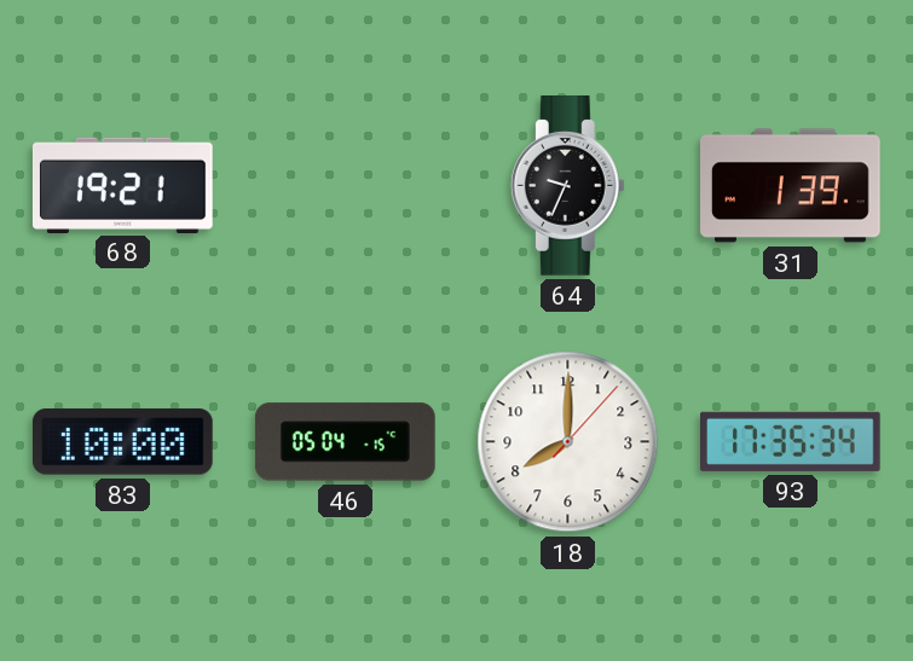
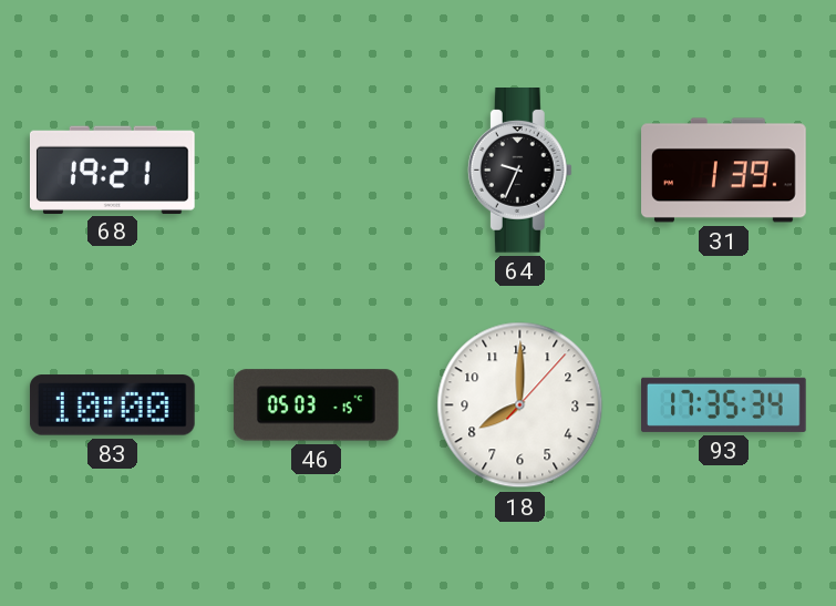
46: 05:04 -> 05:03 (316, 405)
